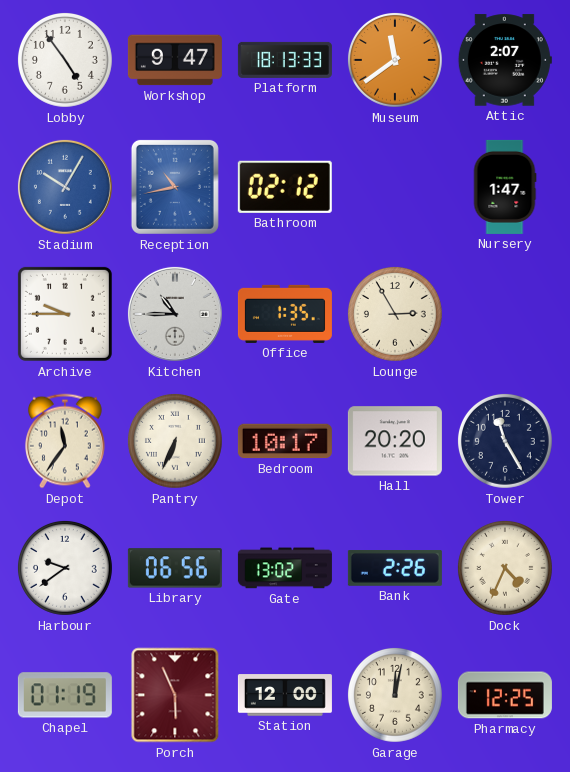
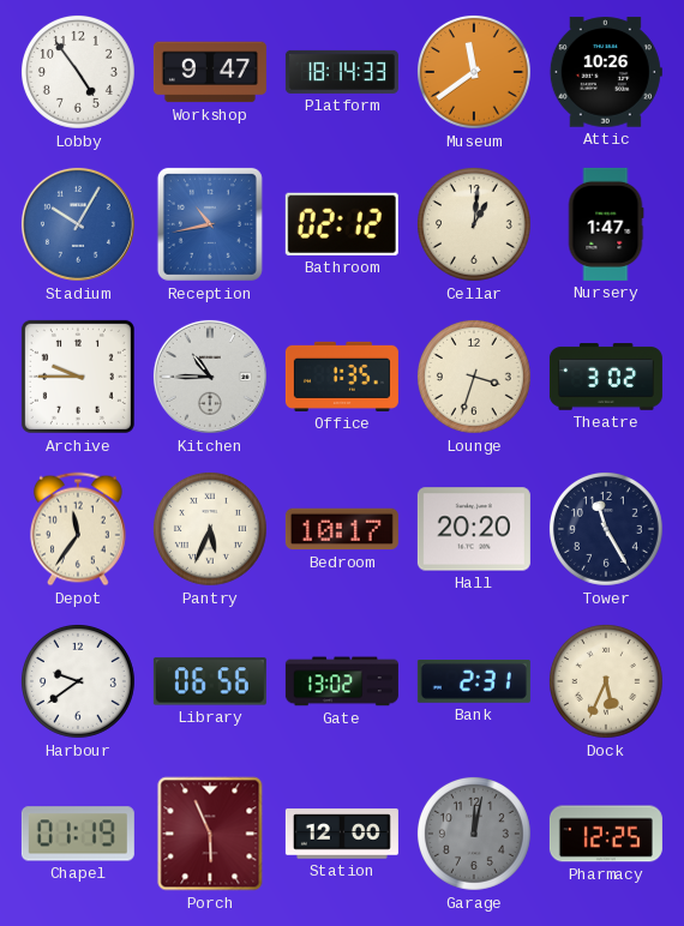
Platform: 18:13 -> 18:14 (342, 72)
Attic: 2:07 -> 10:26 (606, 72)
Cellar: none -> 1:01 (474, 224)
Lounge: 2:55 -> 3:33 (474, 377)
Theatre: none -> 3:02 (606, 377)
Pantry: 6:34 -> 5:34 (210, 529)
Bank: 2:26 -> 2:31 (474, 683)
Dock: 4:34 -> 5:34 (606, 681)
Garage dial: cream -> grey (474, 834)
